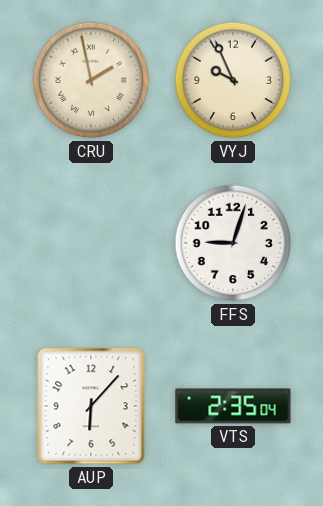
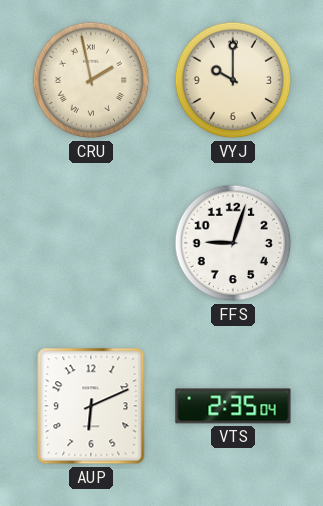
VYJ: 9:56 -> 10:00 (233, 80)
AUP: 6:07 -> 6:11 (91, 406)
